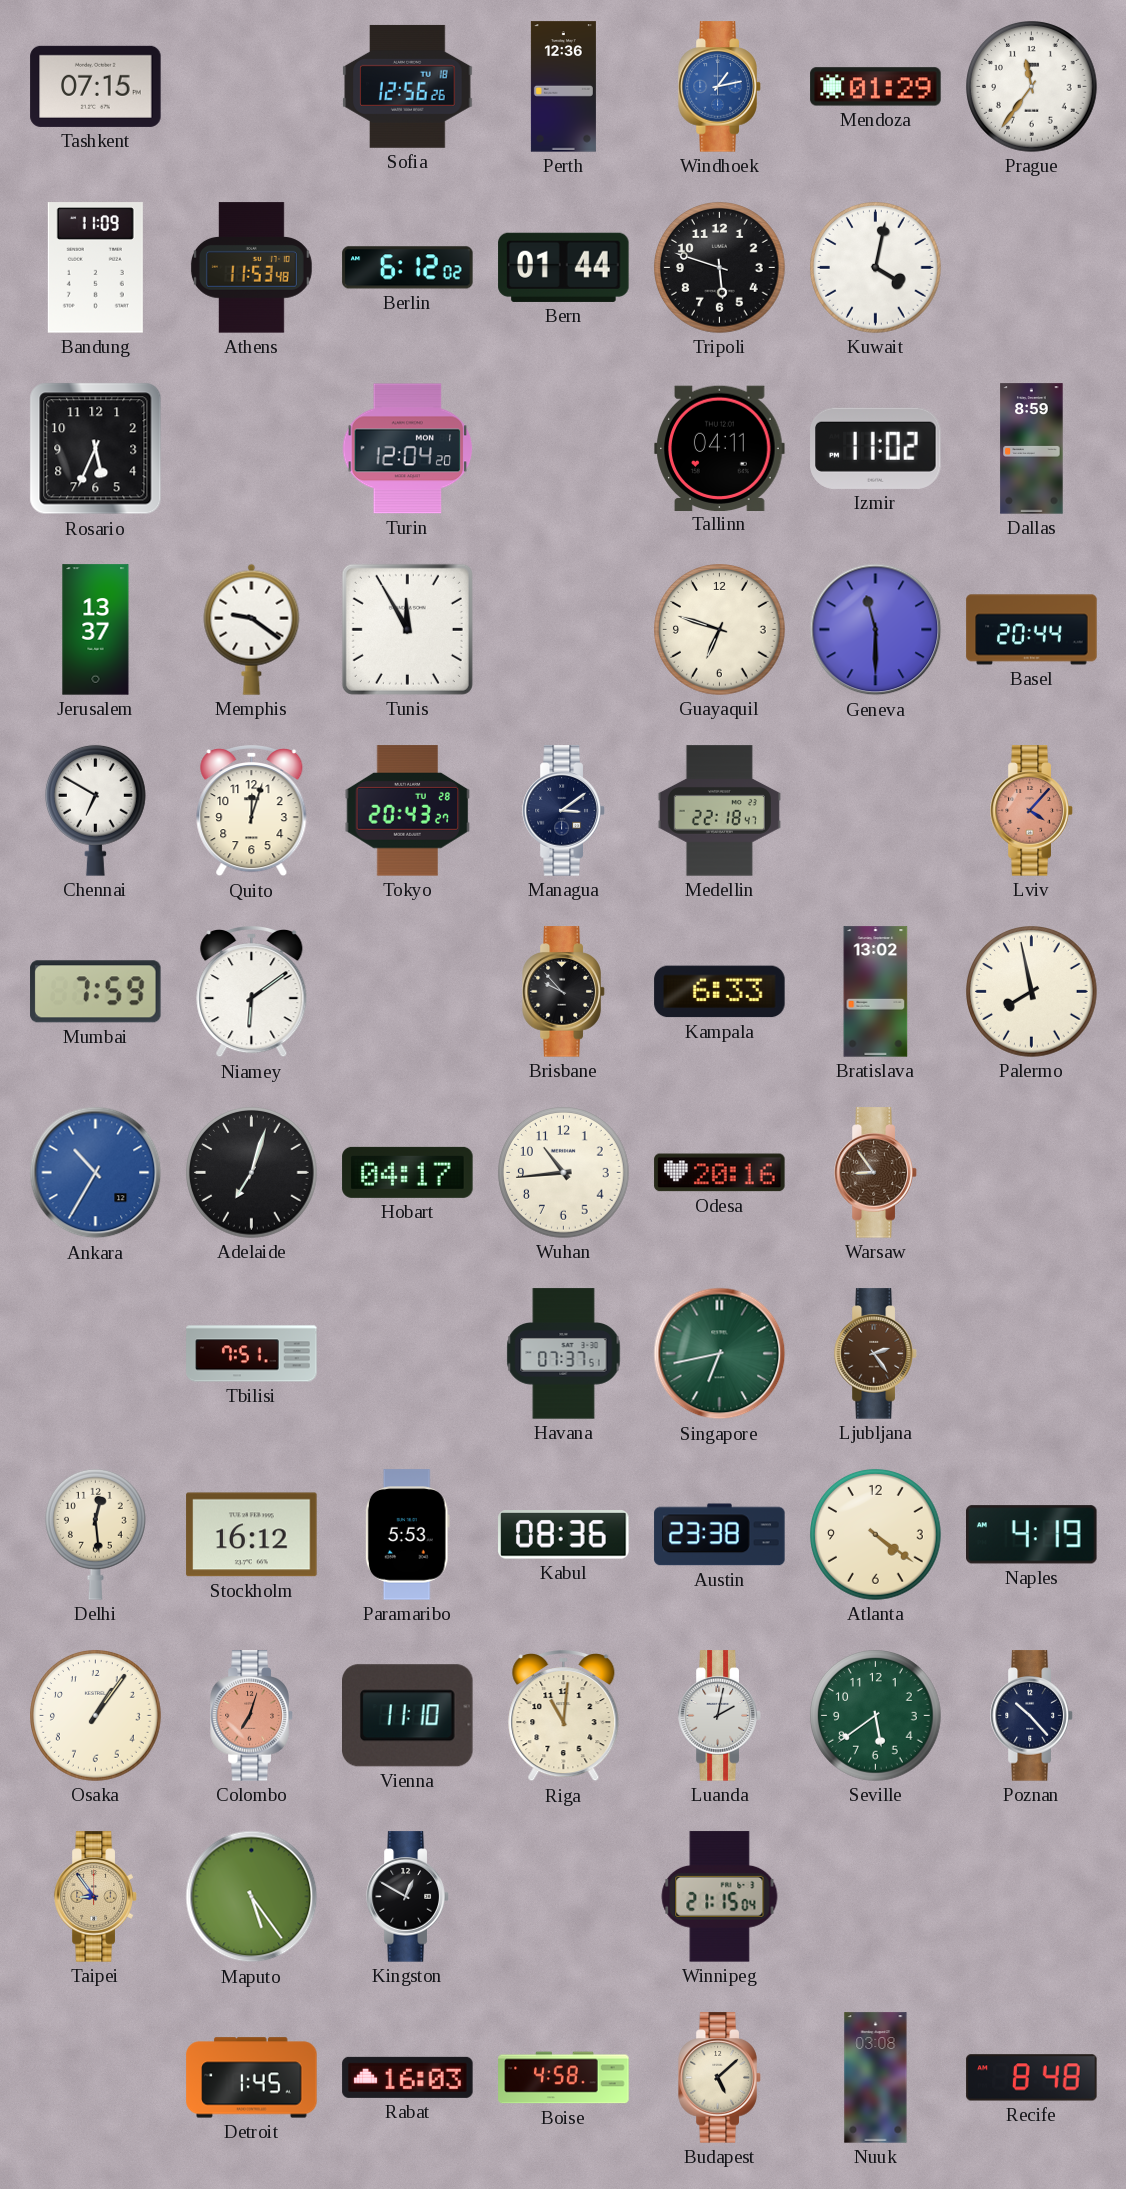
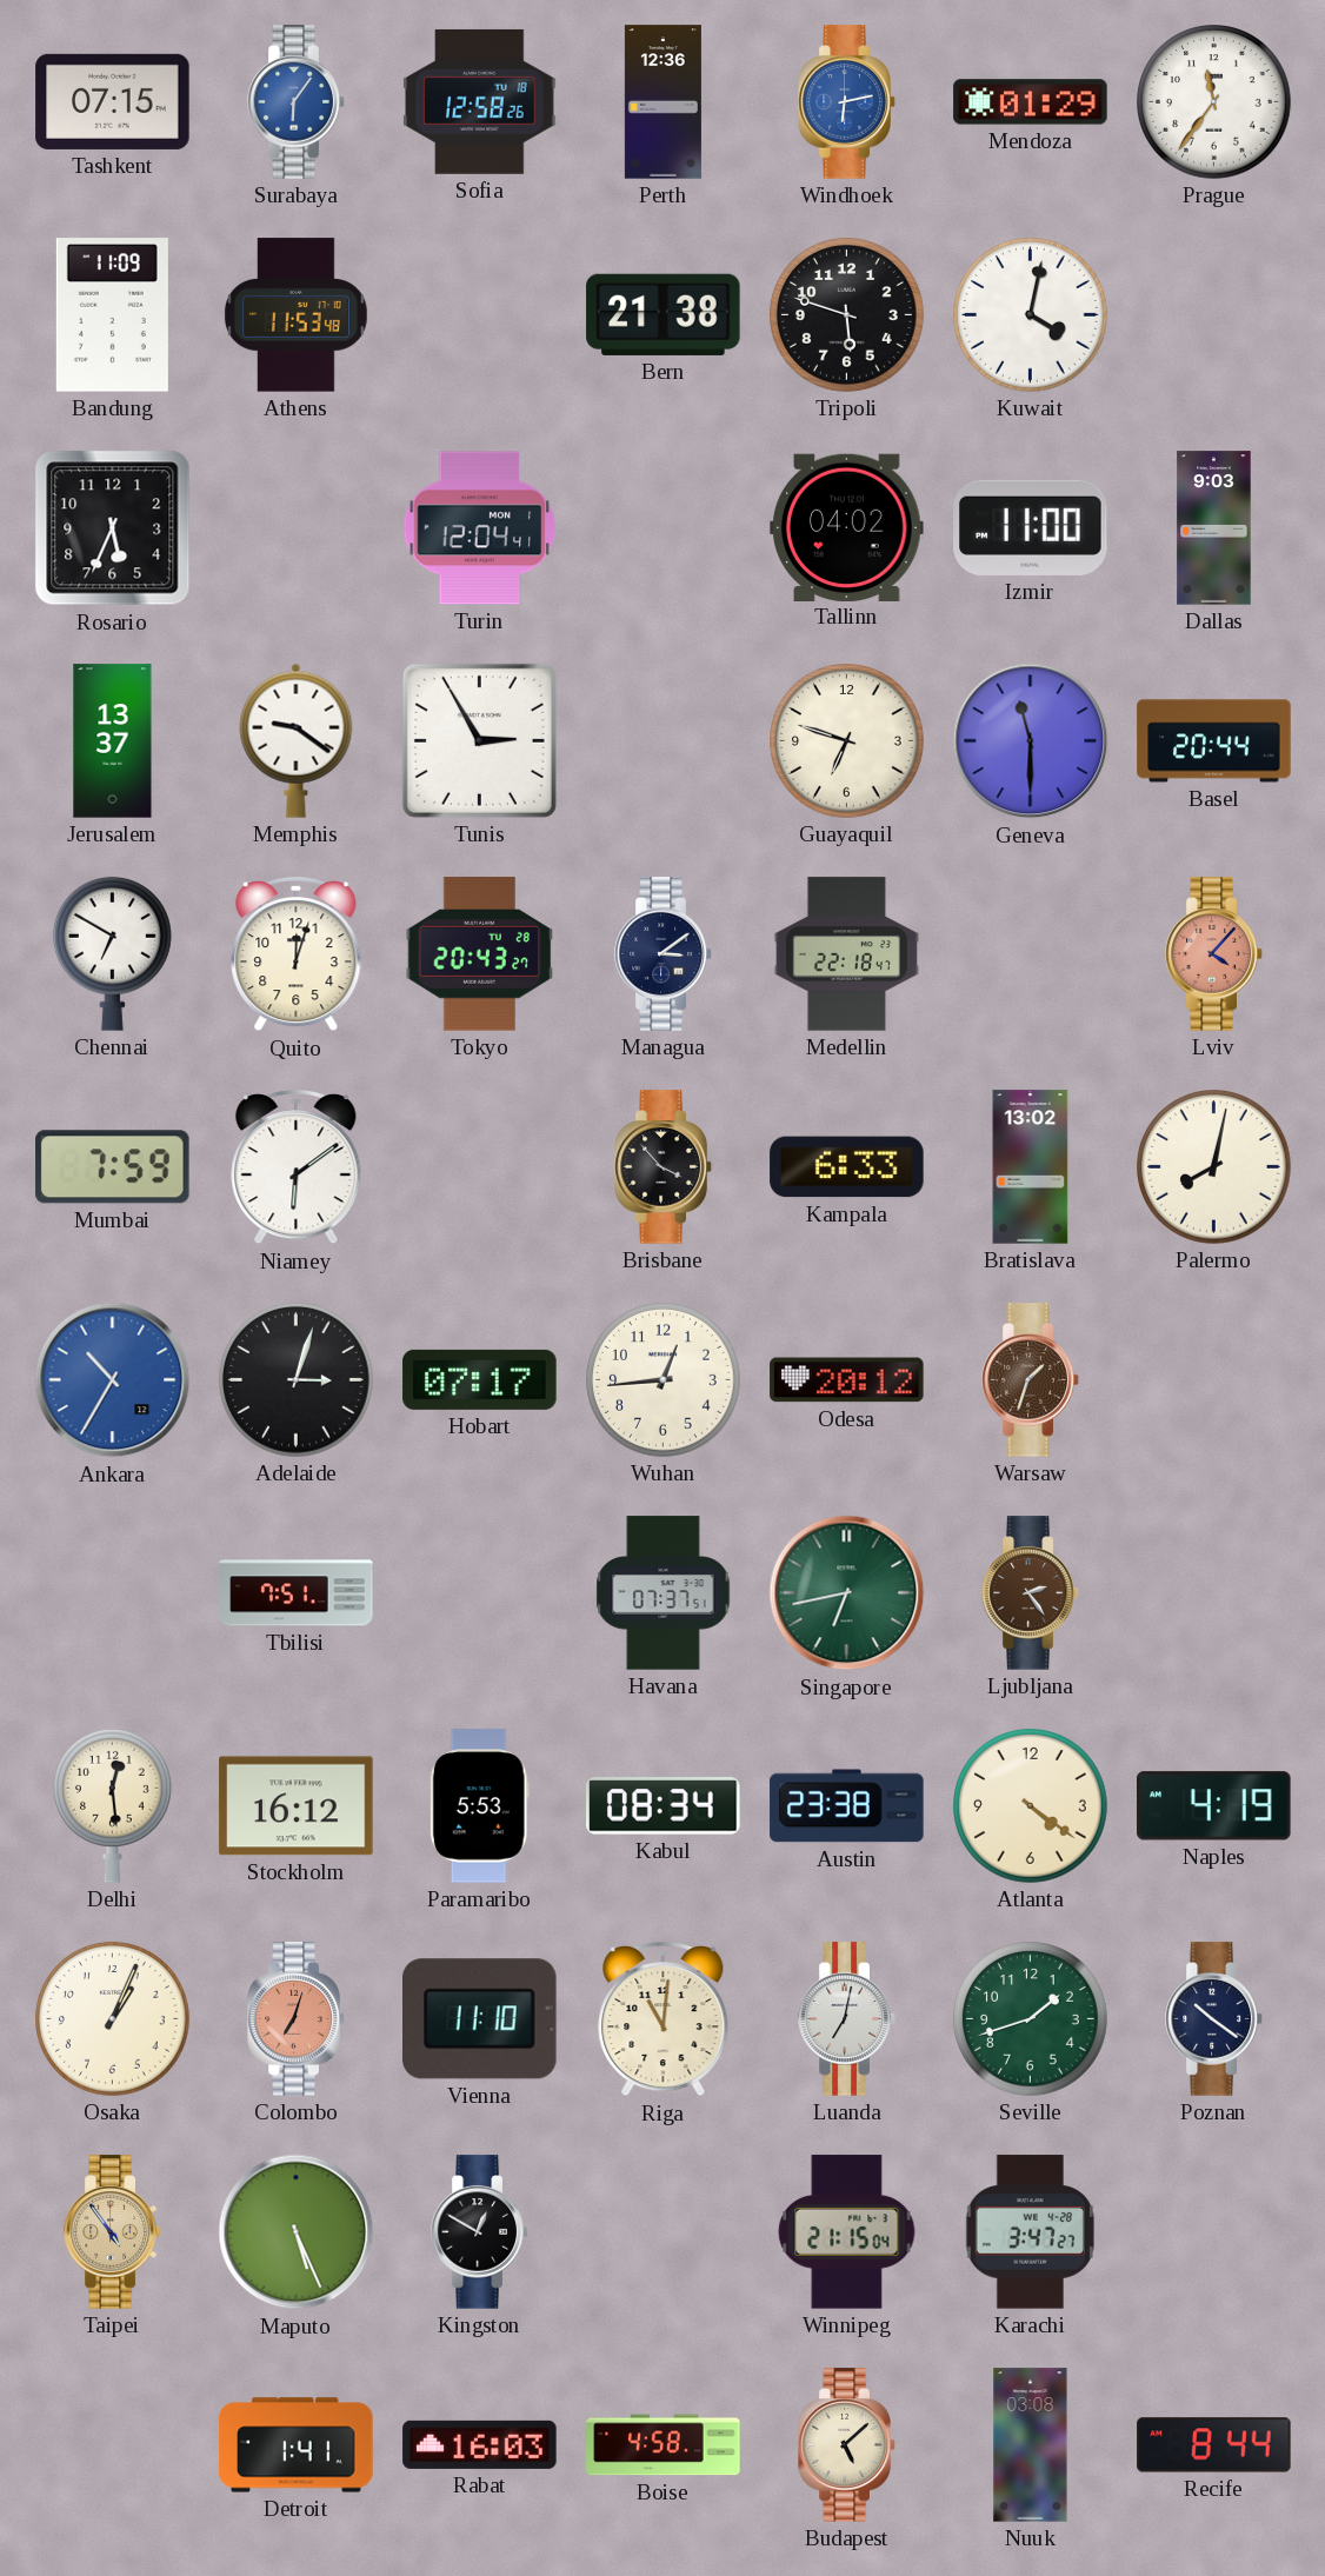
Surabaya: none -> 6:06 (297, 102)
Sofia: 12:56 -> 12:58 (480, 101)
Windhoek: 1:13 -> 6:13 (847, 102)
Berlin: 6:12 -> none (408, 268)
Bern: 01:44 -> 21:38 (664, 314)
Turin: 12:04:20 -> 12:04:41 (480, 528)
Tallinn: 04:11 -> 04:02 (847, 527)
Izmir: 11:02 -> 11:00 (1031, 527)
Dallas: 8:59 -> 9:03 (1214, 528)
Tunis: 11:55 -> 2:55 (479, 740)
Brisbane: 9:53 -> 3:53 (664, 1167)
Palermo: 7:58 -> 8:02 (1214, 1167)
Adelaide: 7:03 -> 3:03 (297, 1380)
Hobart: 04:17 -> 07:17 (480, 1379)
Wuhan: 10:44 -> 12:44 (664, 1380)
Odesa: 20:16 -> 20:12 (847, 1380)
Warsaw: 8:54 -> 1:33 (1031, 1380)
Kabul: 08:36 -> 08:34 (664, 1806)
Osaka: 1:06 -> 1:04 (113, 2019)
Luanda: 2:02 -> 7:02 (847, 2019)
Seville: 5:39 -> 1:42 (1031, 2019)
Poznan: 10:23 -> 10:21 (1214, 2019)
Taipei: 8:54 -> 4:54 (113, 2232)
Maputo: 5:24 -> 5:26 (297, 2232)
Karachi: none -> 3:47 (1030, 2232)
Detroit: 1:45 -> 1:41 (297, 2445)
Recife: 8:48 -> 8:44 (1214, 2445)
